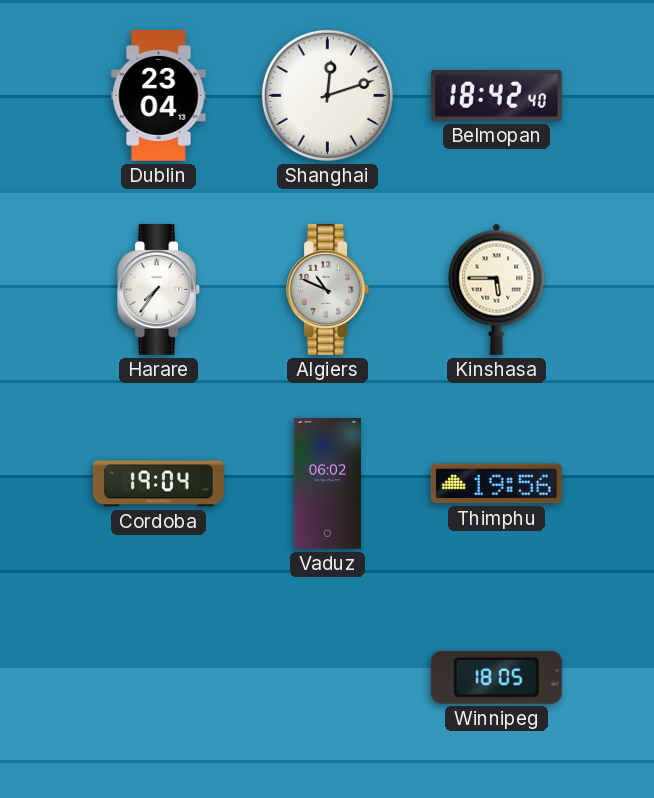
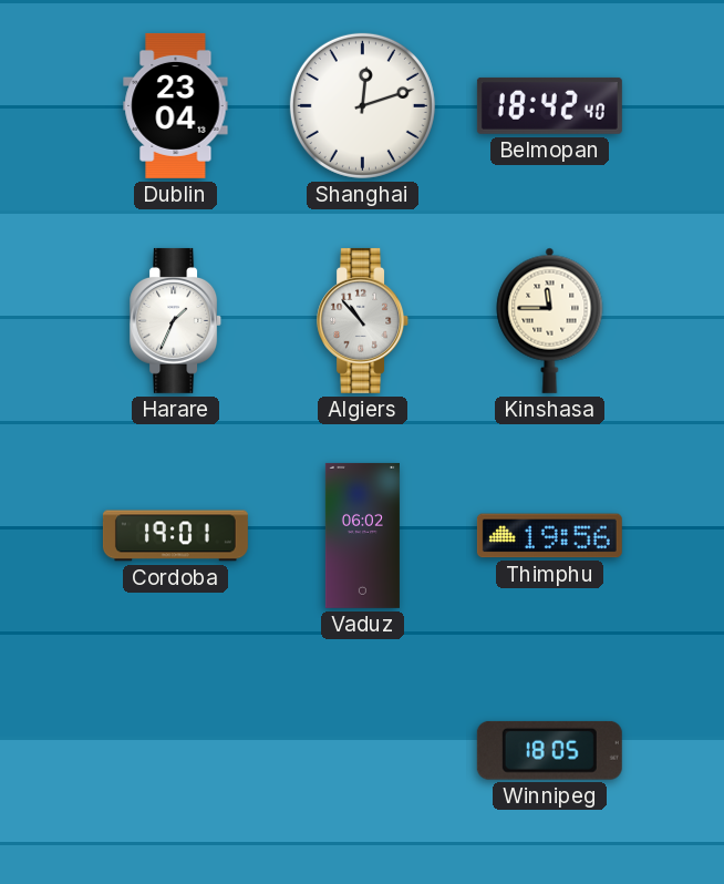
Harare: 7:36 -> 1:34 (176, 320)
Algiers: 10:49 -> 10:53 (363, 320)
Kinshasa: 5:45 -> 11:45 (550, 320)
Cordoba: 19:04 -> 19:01 (175, 536)
